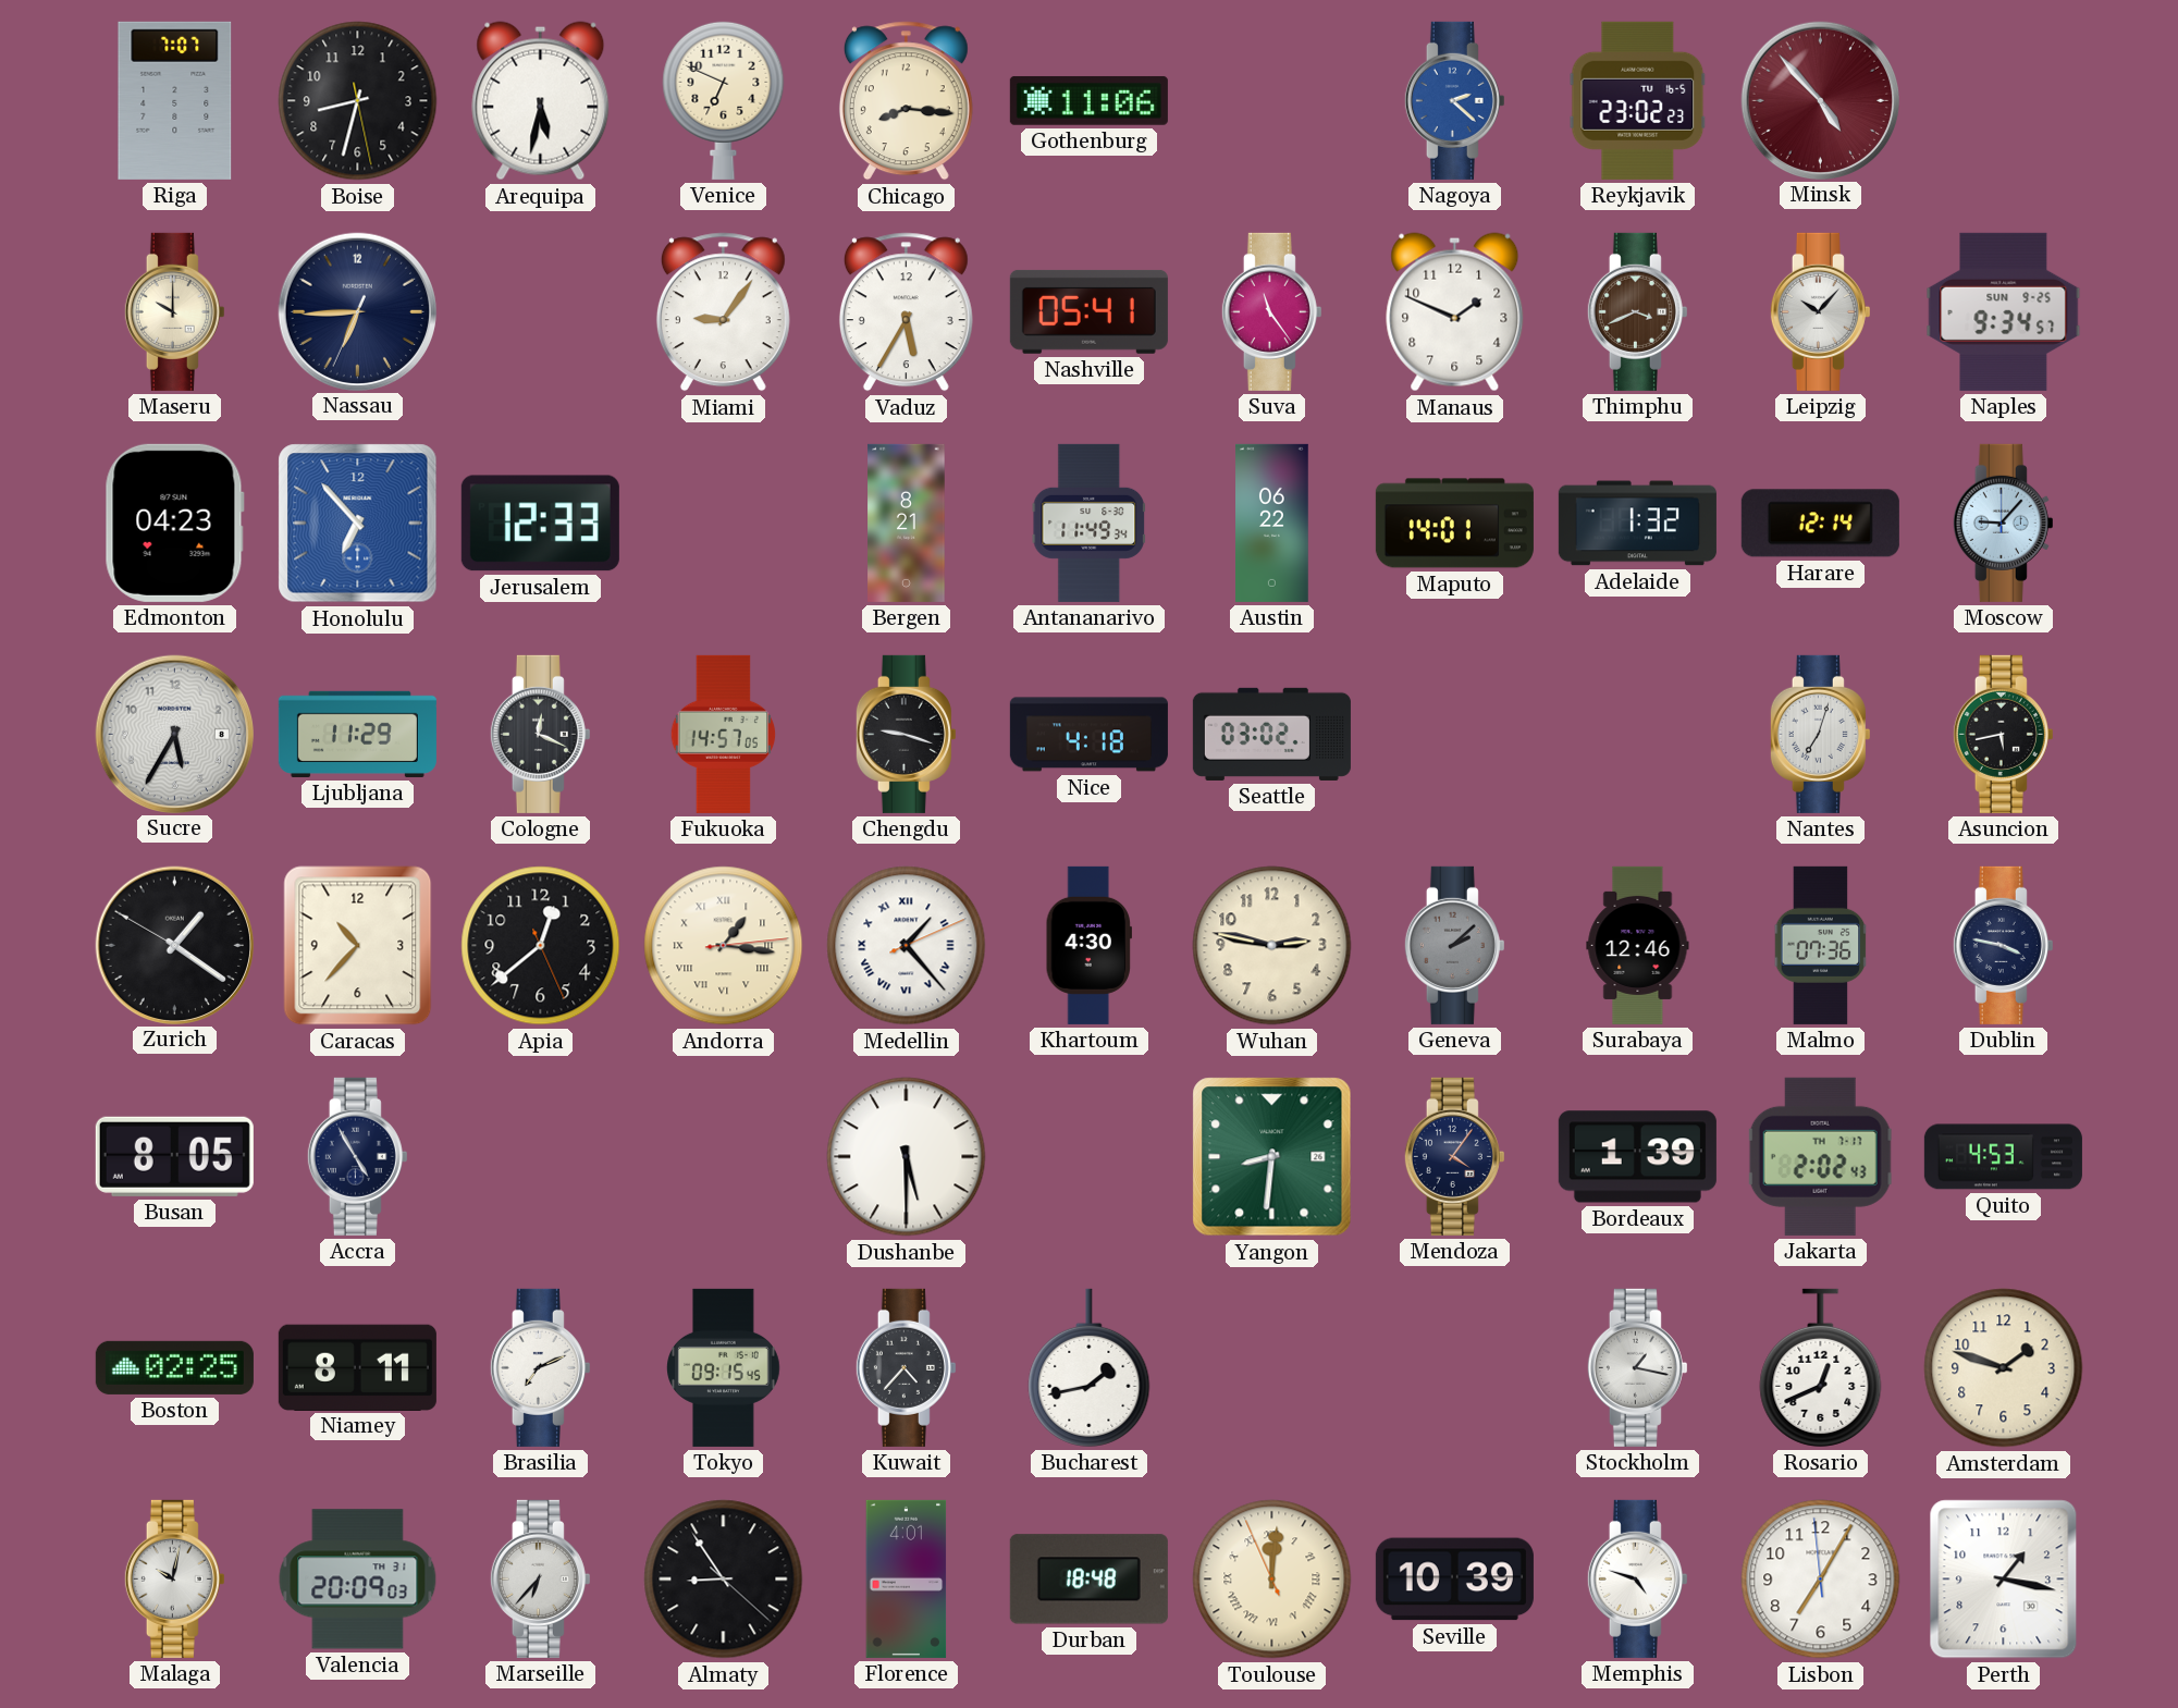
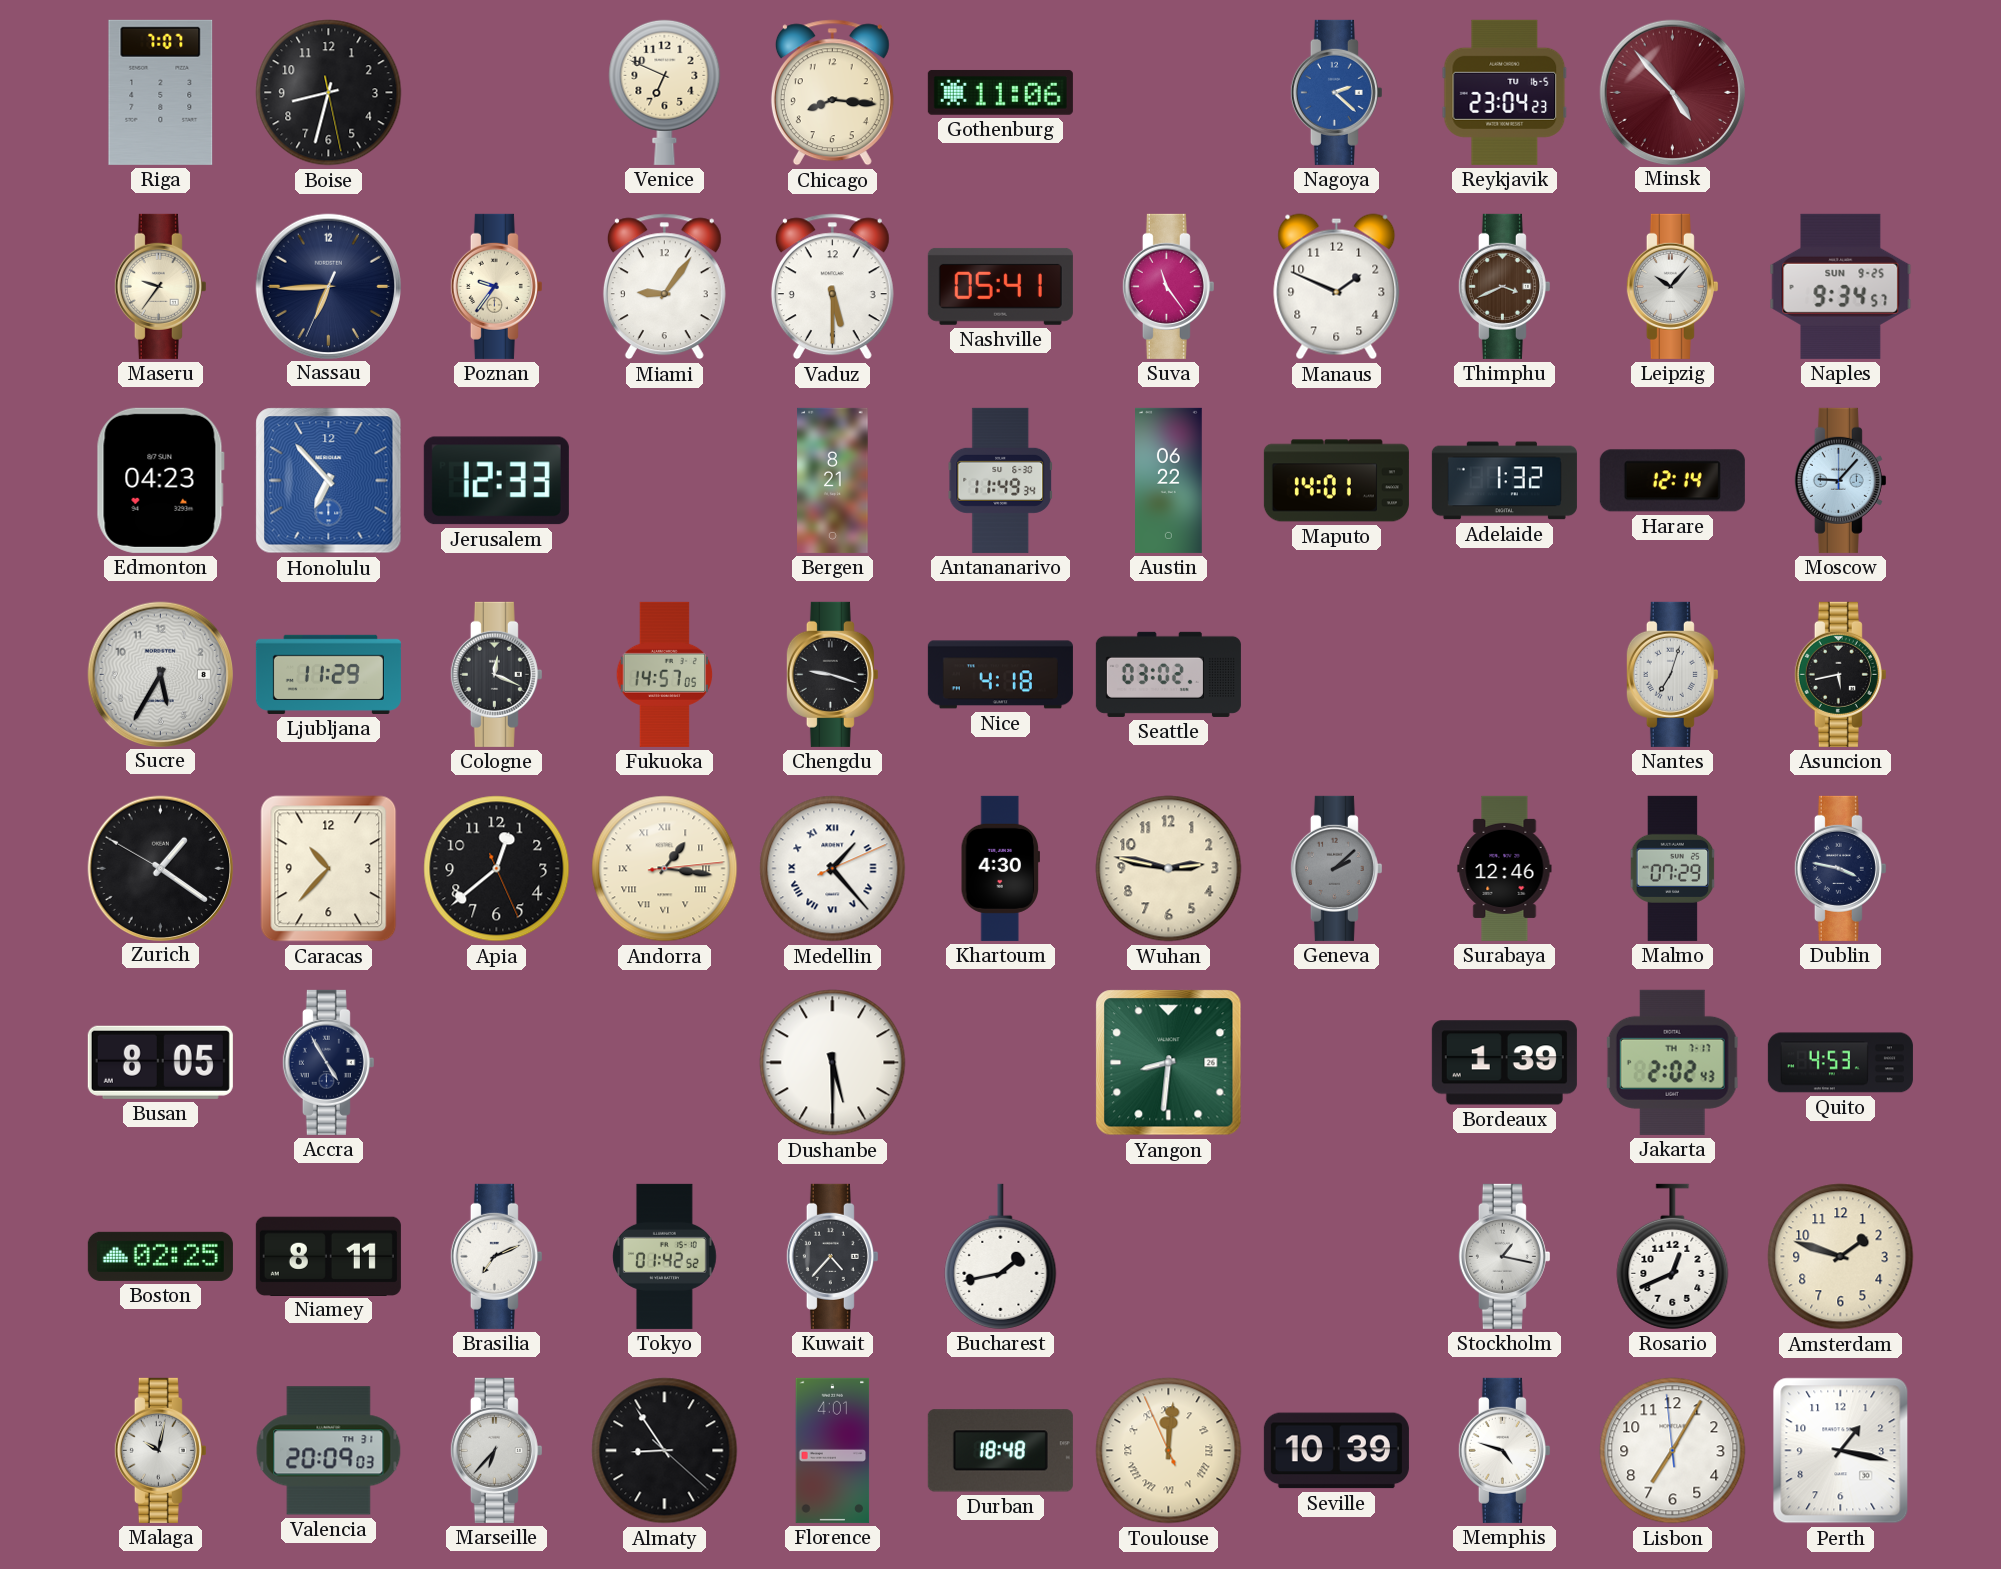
Arequipa: 5:32 -> none (541, 101)
Reykjavik: 23:02 -> 23:04 (1505, 92)
Maseru: 10:00 -> 9:36 (160, 286)
Poznan: none -> 9:36 (496, 286)
Vaduz: 5:35 -> 5:30 (832, 287)
Malmo: 07:36 -> 07:29 (1673, 868)
Mendoza: 4:06 -> none (1454, 1156)
Tokyo: 09:15 -> 01:42 (665, 1256)
